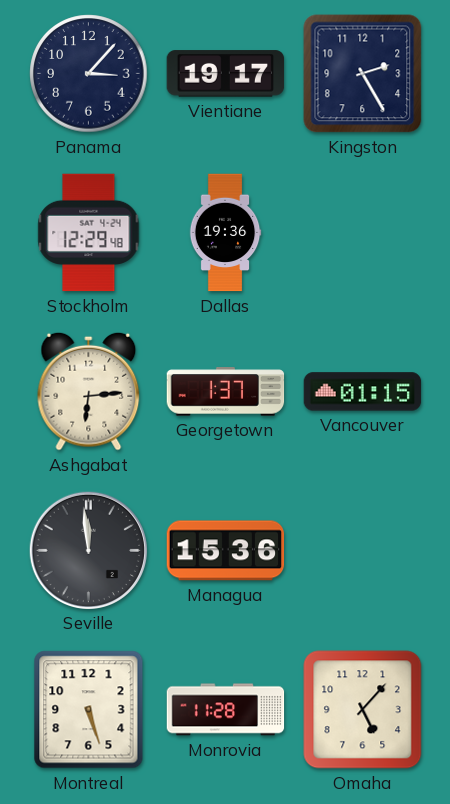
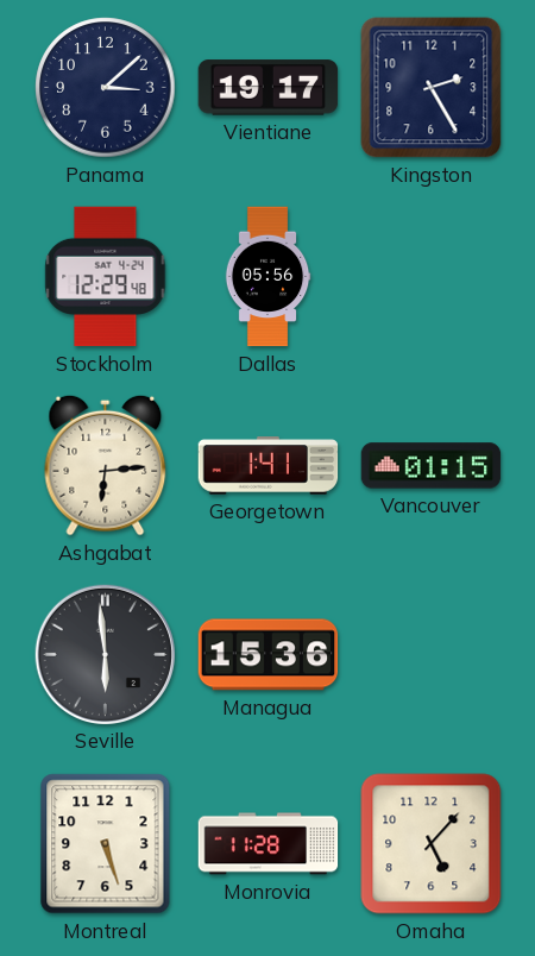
Panama: 3:07 -> 3:08 (106, 88)
Dallas: 19:36 -> 05:56 (267, 277)
Georgetown: 1:37 -> 1:41 (269, 466)
Seville: 11:59 -> 5:59 (105, 654)
